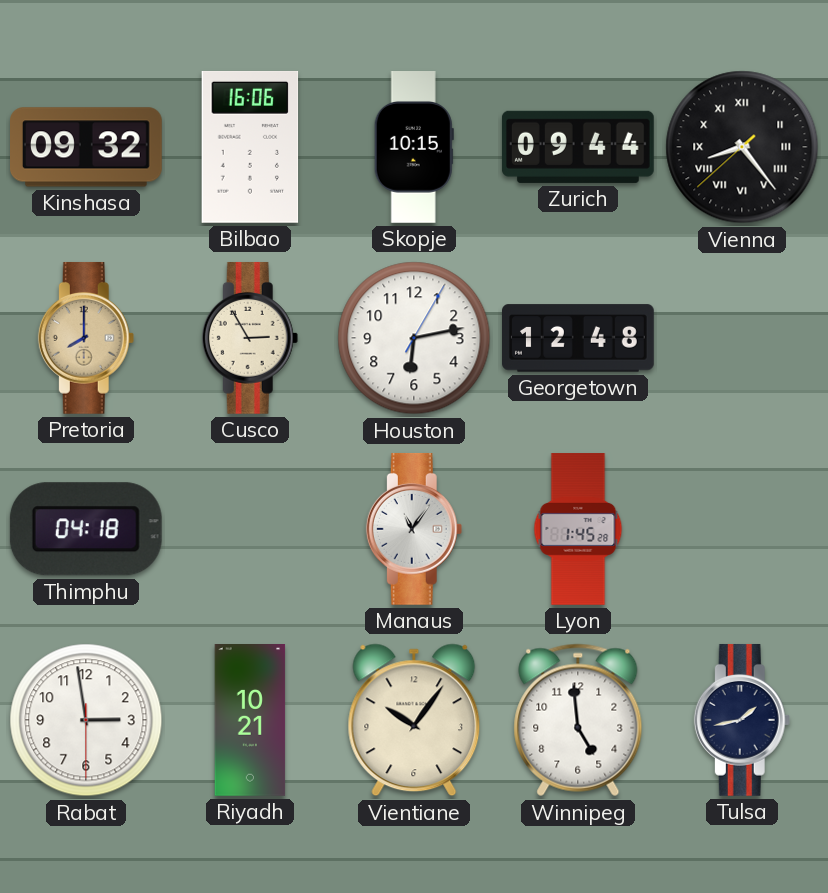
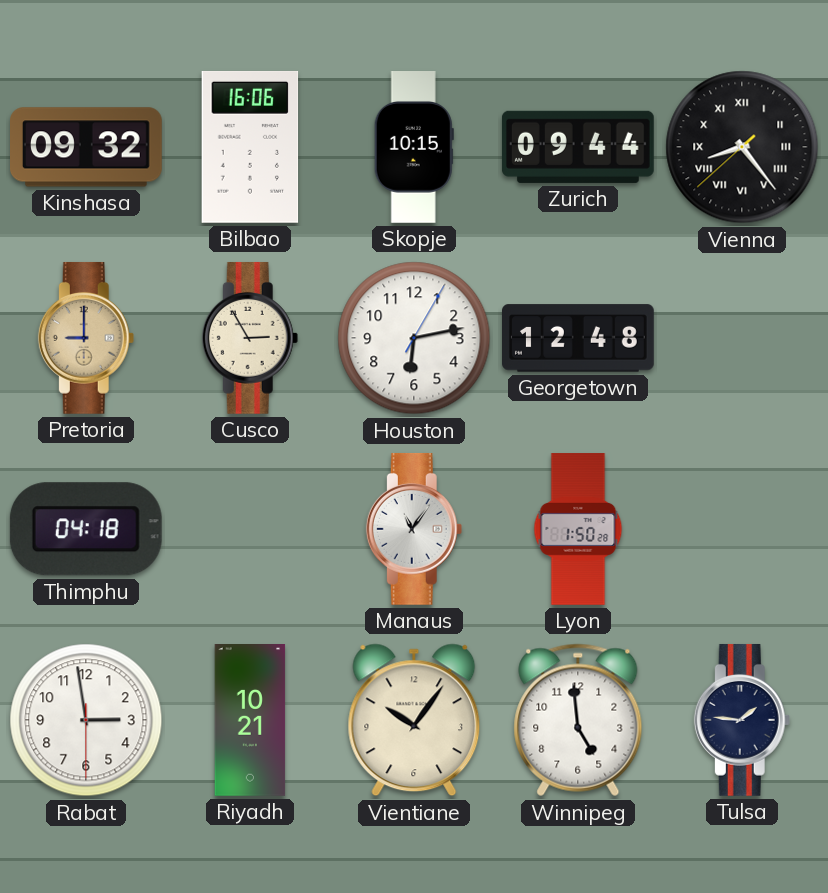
Pretoria: 8:00 -> 9:00 (86, 338)
Lyon: 1:45 -> 1:50 (578, 529)
Tulsa: 1:43 -> 1:46 (742, 720)
